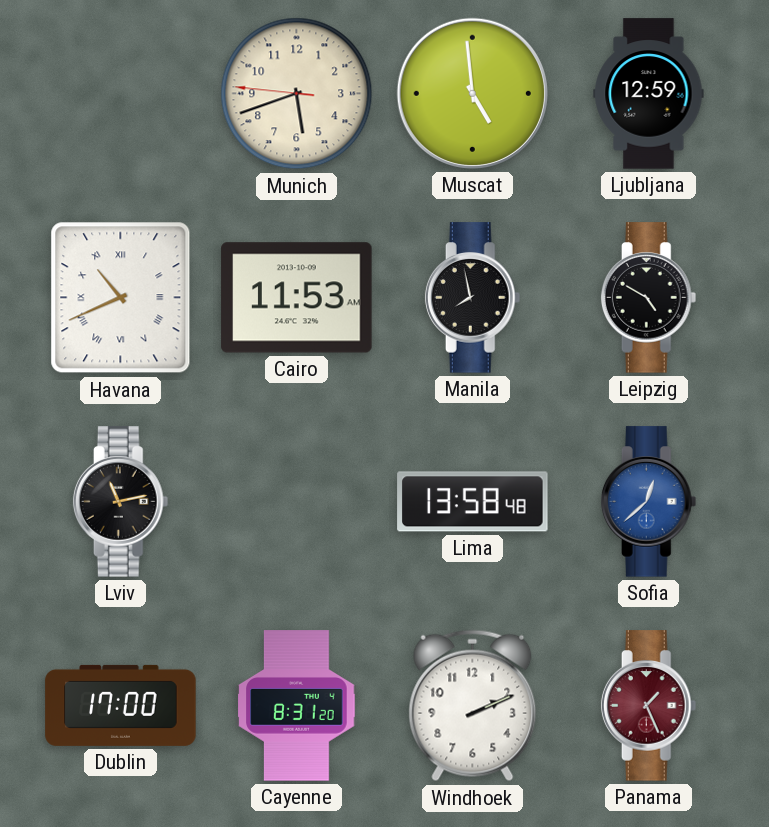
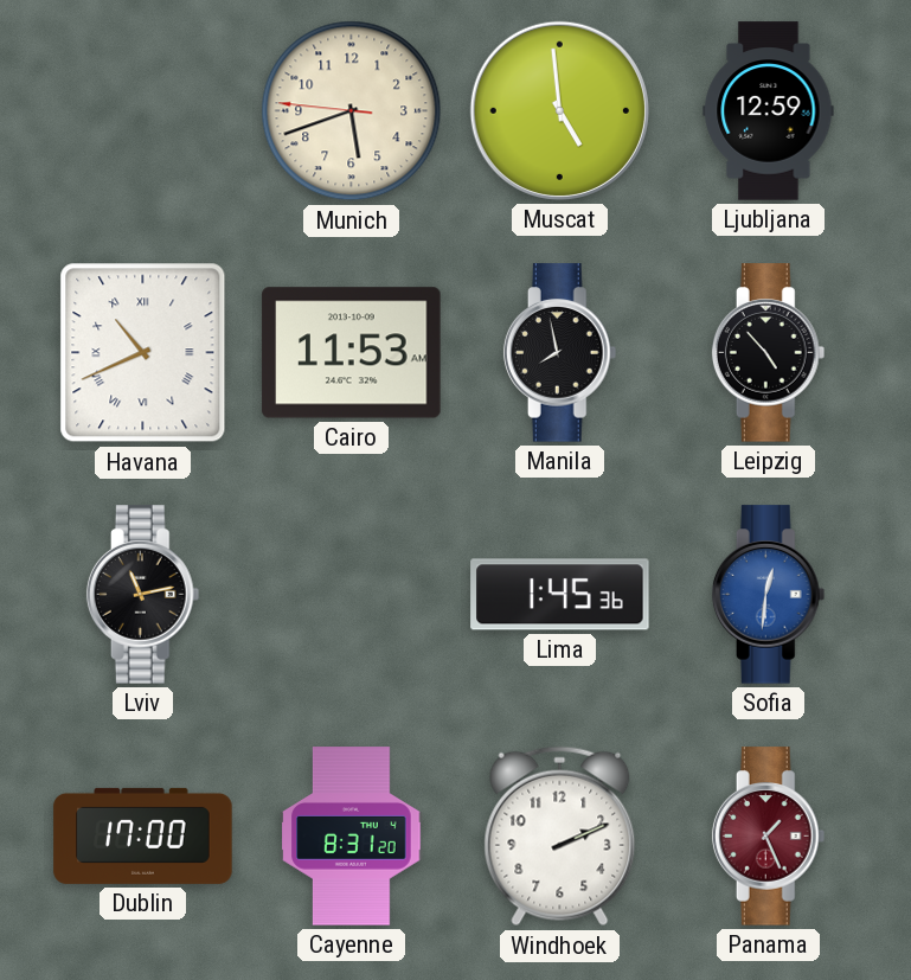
Leipzig: 4:50 -> 4:53 (769, 353)
Lima: 13:58 -> 1:45 (560, 595)
Sofia: 12:38 -> 12:31 (769, 595)
